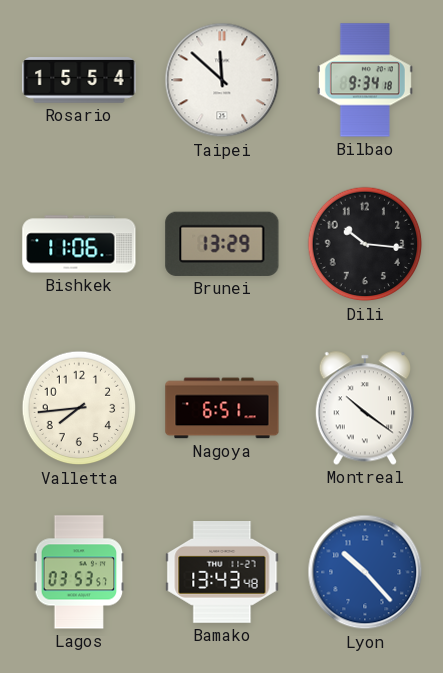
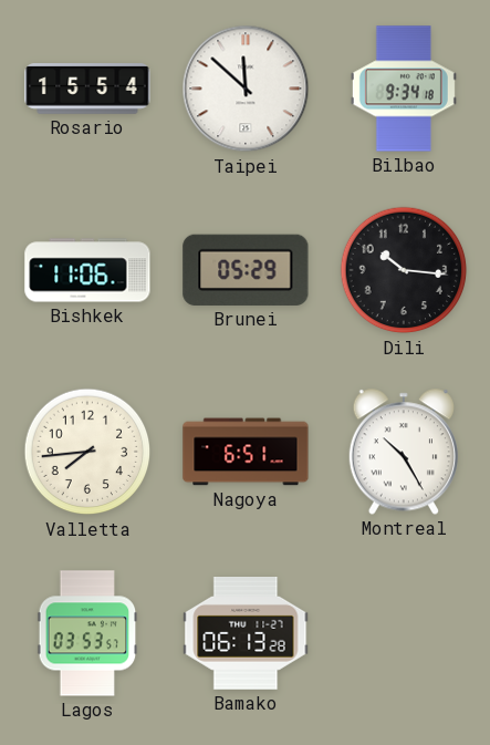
Brunei: 13:29 -> 05:29 (246, 270)
Montreal: 10:21 -> 10:25 (404, 452)
Bamako: 13:43 -> 06:13 (246, 634)
Lyon: 10:23 -> none (365, 572)
